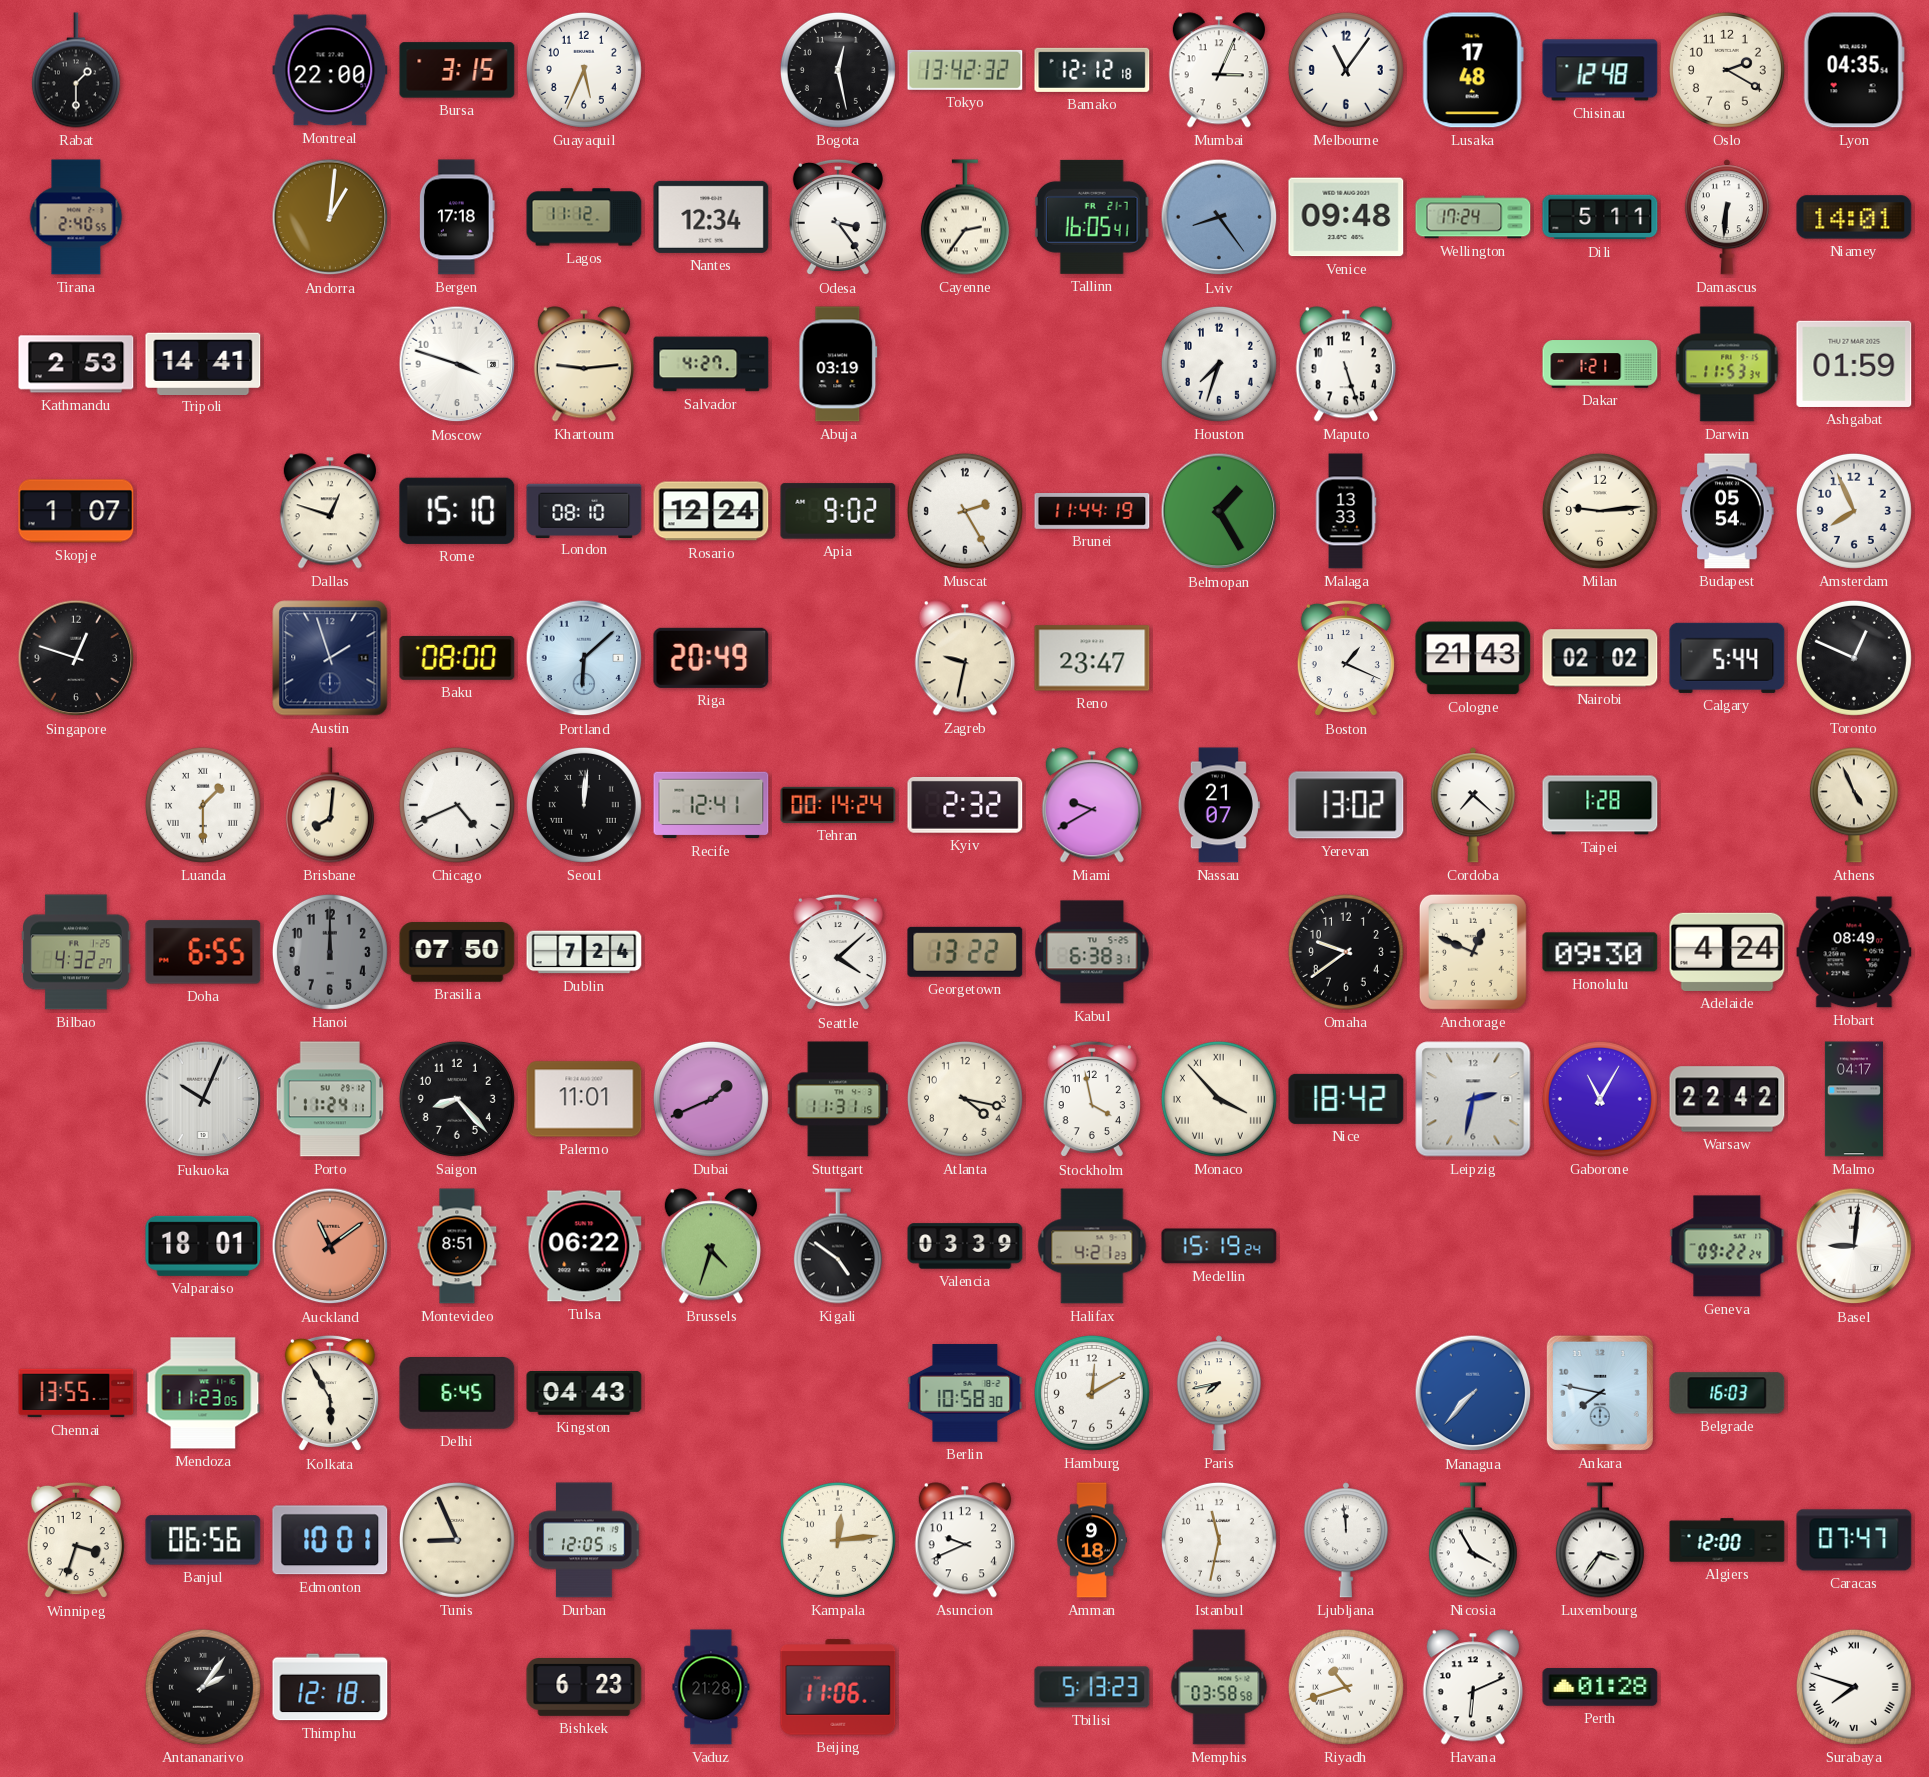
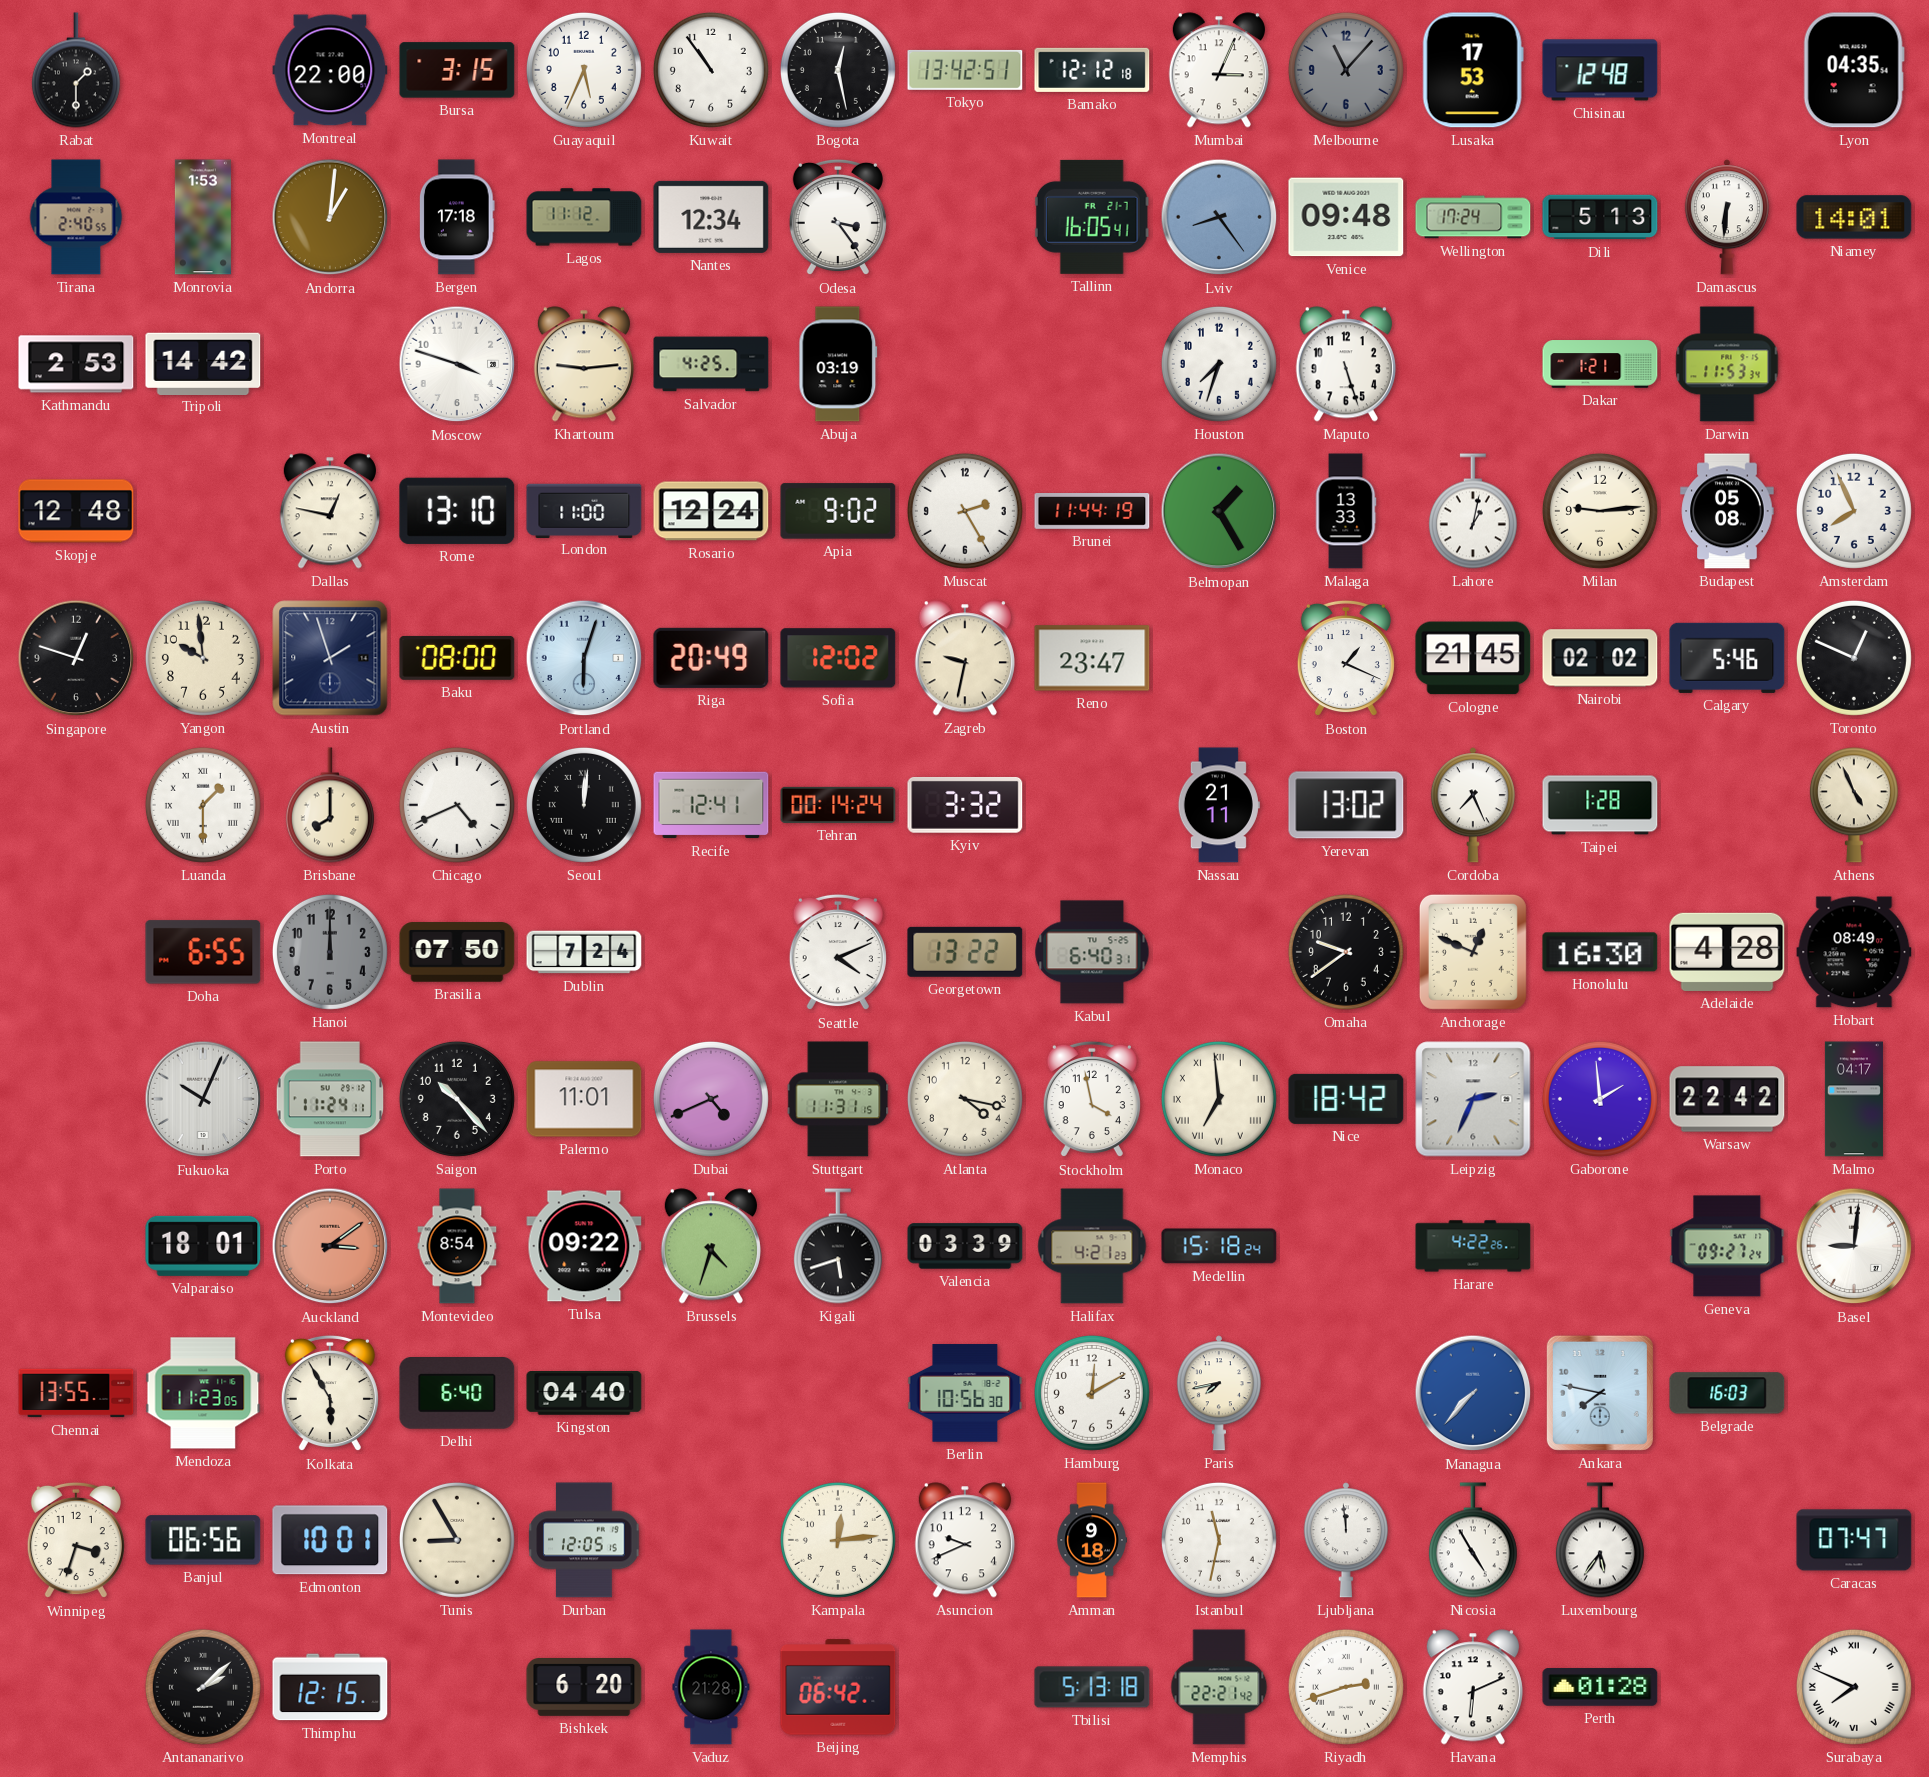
Kuwait: none -> 10:54 (711, 70)
Tokyo: 13:42:32 -> 13:42:51 (965, 70)
Melbourne: 11:06 -> 11:07 (1346, 70)
Melbourne dial: white -> grey (1346, 70)
Lusaka: 17:48 -> 17:53 (1473, 70)
Oslo: 2:20 -> none (1727, 70)
Monrovia: none -> 1:53 (203, 217)
Cayenne: 2:36 -> none (965, 217)
Dili: 5:11 -> 5:13 (1600, 217)
Tripoli: 14:41 -> 14:42 (203, 363)
Salvador: 4:27 -> 4:25 (711, 364)
Ashgabat: 01:59 -> none (1854, 364)
Skopje: 1:07 -> 12:48 (76, 511)
Dallas: 12:48 -> 12:47 (330, 511)
Rome: 15:10 -> 13:10 (457, 511)
London: 08:10 -> 11:00 (584, 510)
Lahore: none -> 1:02 (1473, 511)
Budapest: 05:54 -> 05:08 (1727, 511)
Yangon: none -> 9:59 (203, 658)
Portland: 6:08 -> 6:03 (584, 658)
Sofia: none -> 12:02 (838, 658)
Cologne: 21:43 -> 21:45 (1473, 658)
Calgary: 5:44 -> 5:46 (1727, 658)
Brisbane: 8:01 -> 8:00 (330, 805)
Kyiv: 2:32 -> 3:32 (965, 805)
Miami: 9:40 -> none (1092, 805)
Nassau: 21:07 -> 21:11 (1219, 805)
Cordoba: 7:22 -> 7:26 (1473, 805)
Bilbao: 4:32 -> none (76, 952)
Seattle: 4:08 -> 4:11 (838, 952)
Kabul: 6:38 -> 6:40 (1092, 952)
Honolulu: 09:30 -> 16:30 (1600, 952)
Adelaide: 4:24 -> 4:28 (1727, 952)
Saigon: 8:23 -> 10:23 (457, 1099)
Dubai: 1:41 -> 4:41 (711, 1099)
Monaco: 3:53 -> 6:59 (1219, 1099)
Leipzig: 2:32 -> 2:34 (1473, 1099)
Gaborone: 11:05 -> 1:59 (1600, 1099)
Auckland: 11:09 -> 3:09 (330, 1246)
Montevideo: 8:51 -> 8:54 (457, 1246)
Tulsa: 06:22 -> 09:22 (584, 1246)
Kigali: 4:51 -> 5:42 (838, 1246)
Medellin: 15:19 -> 15:18 (1219, 1246)
Harare: none -> 4:22 (1473, 1246)
Geneva: 09:22 -> 09:27 (1727, 1246)
Delhi: 6:45 -> 6:40 (457, 1394)
Kingston: 04:43 -> 04:40 (584, 1393)
Berlin: 10:58 -> 10:56 (965, 1393)
Tunis: 8:56 -> 8:55 (457, 1540)
Nicosia: 3:55 -> 4:55 (1473, 1540)
Luxembourg: 3:36 -> 5:36 (1600, 1540)
Algiers: 12:00 -> none (1727, 1540)
Antananarivo: 2:06 -> 2:08 (203, 1687)
Thimphu: 12:18 -> 12:15 (330, 1687)
Bishkek: 6:23 -> 6:20 (584, 1688)
Beijing: 11:06 -> 06:42 (838, 1687)
Tbilisi: 5:13:23 -> 5:13:18 (1092, 1687)
Memphis: 03:58 -> 22:21 (1219, 1687)
Riyadh: 10:42 -> 2:42 (1346, 1687)
Surabaya: 7:48 -> 7:49 (1854, 1687)
